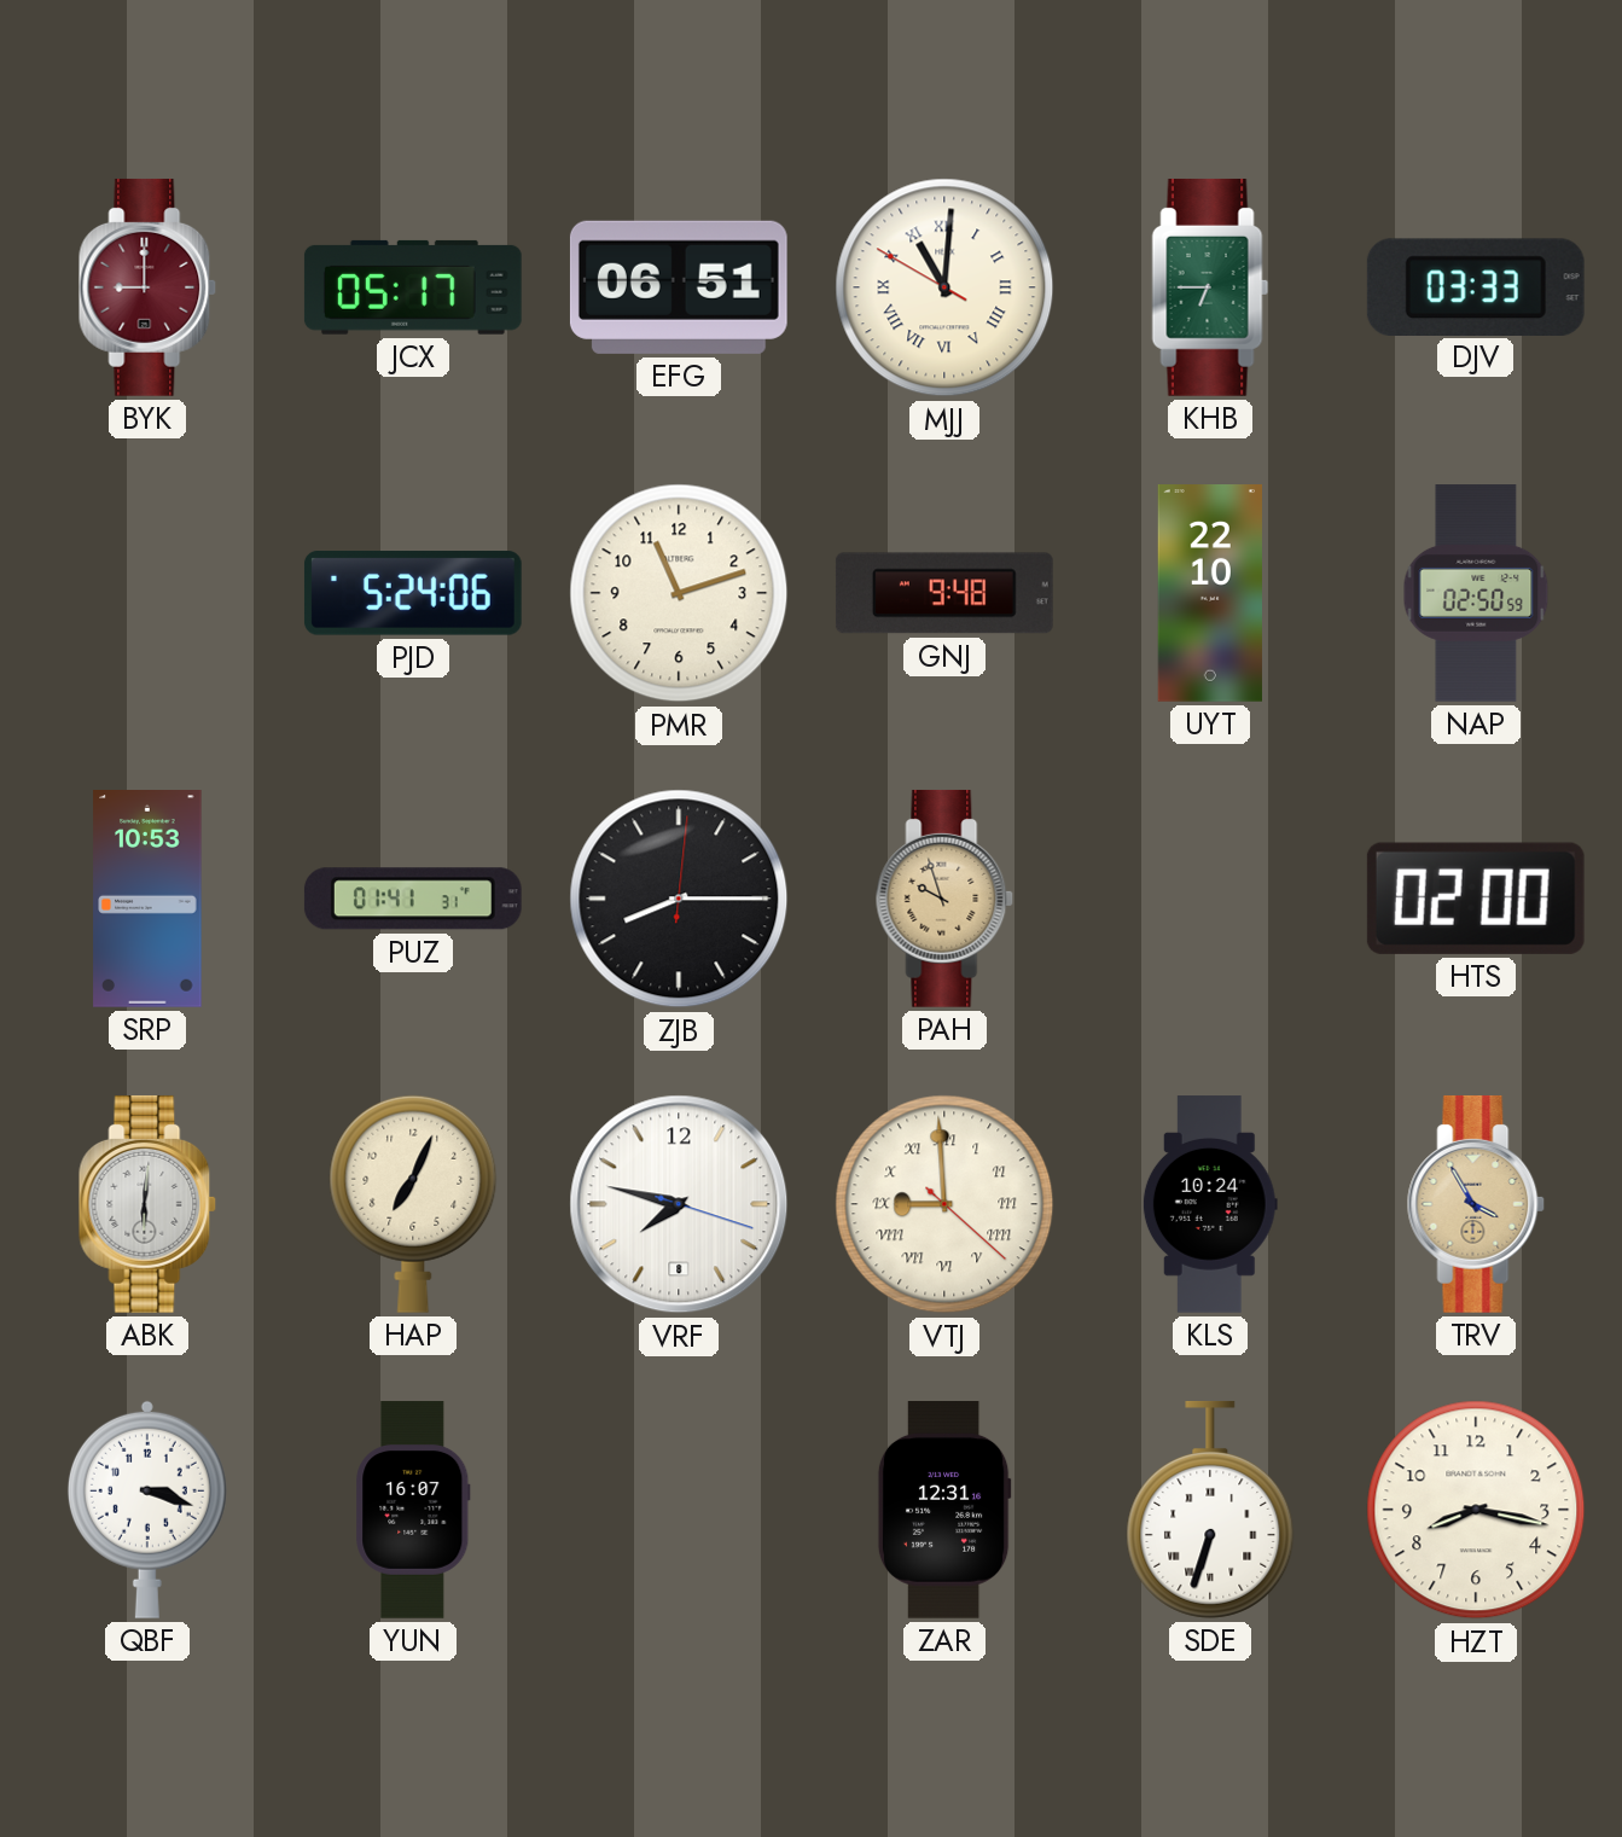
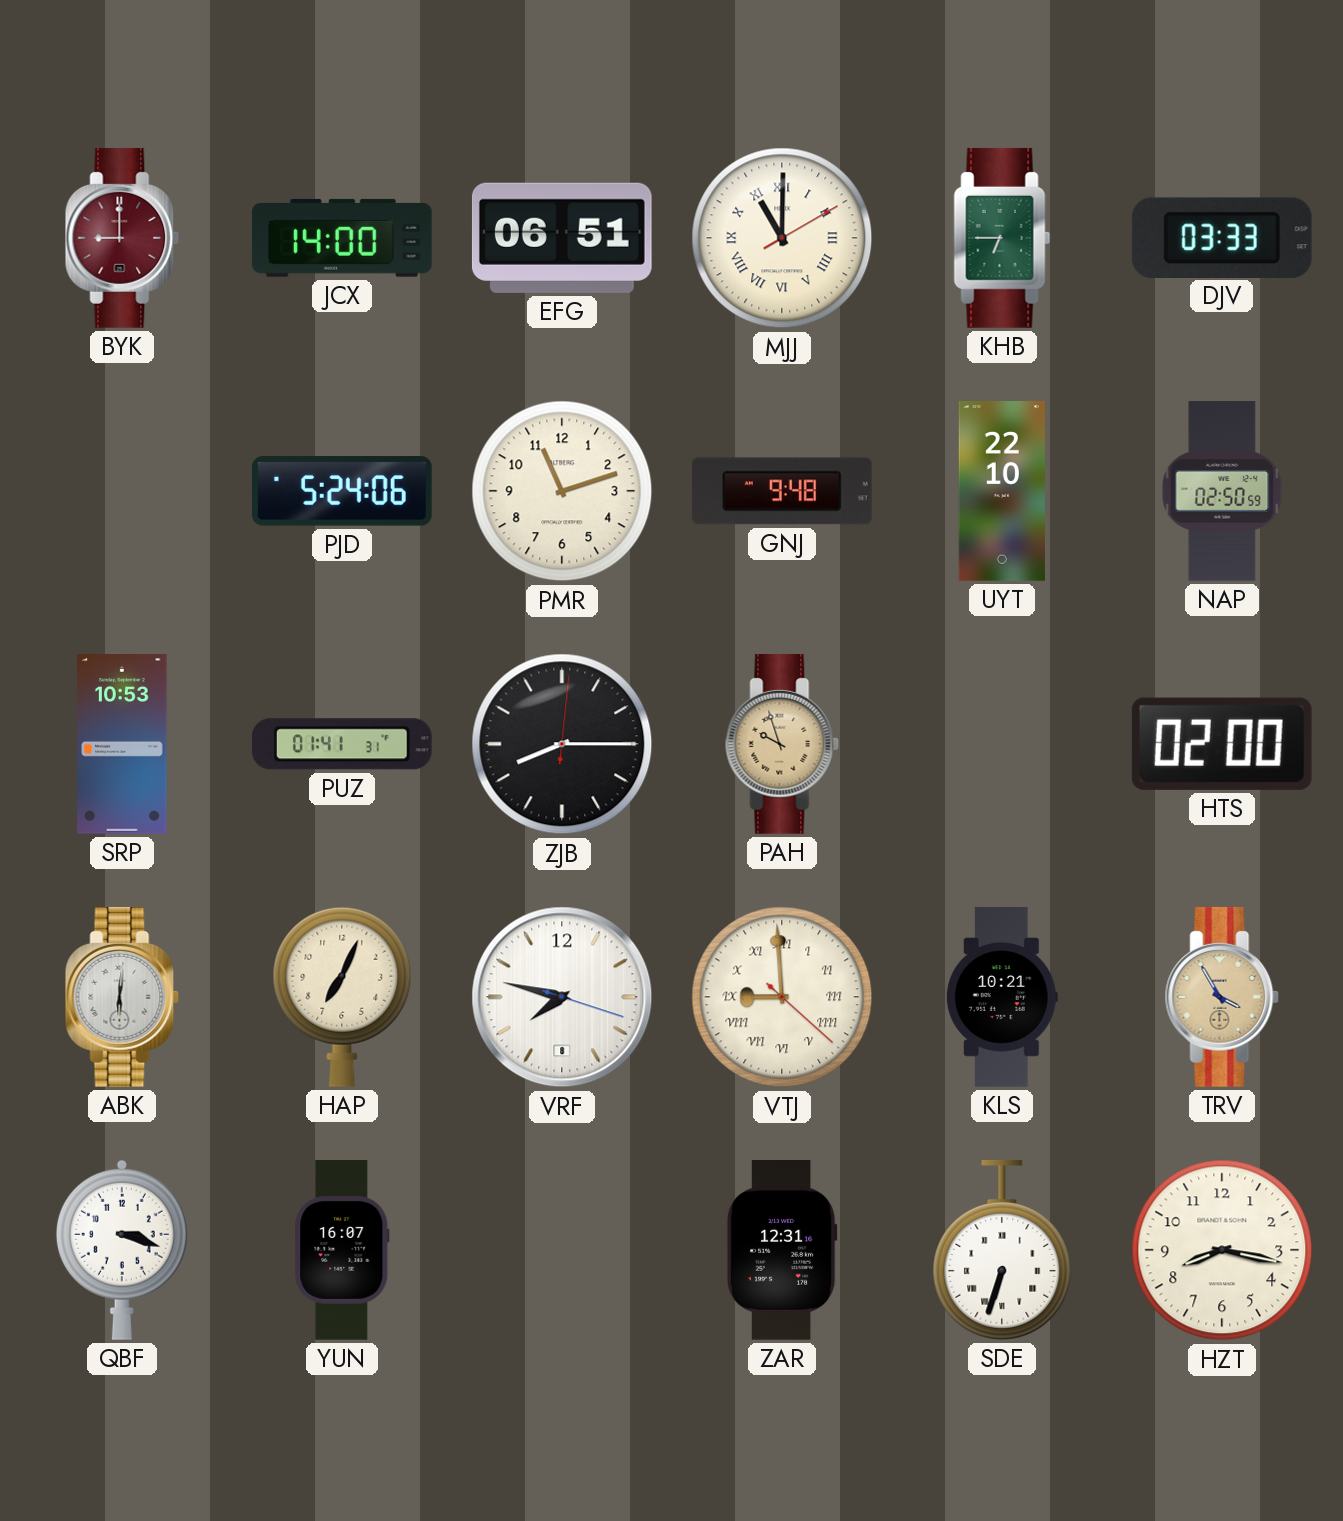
JCX: 05:17 -> 14:00 (342, 238)
MJJ: 11:00:50 -> 11:00:10 (782, 238)
KLS: 10:24 -> 10:21 (1002, 997)
